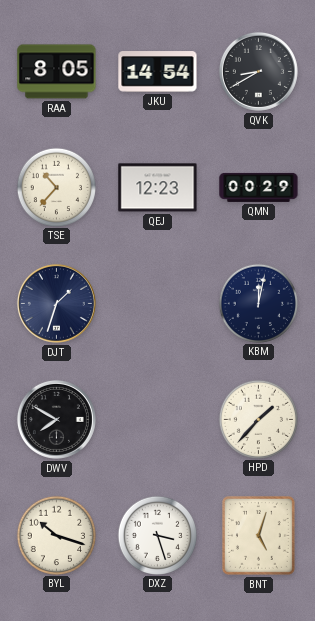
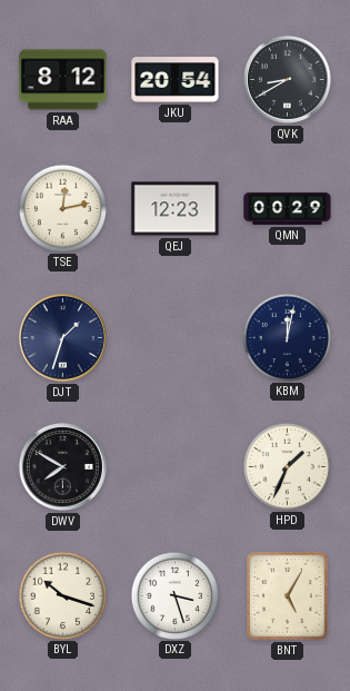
RAA: 8:05 -> 8:12 (63, 80)
JKU: 14:54 -> 20:54 (176, 80)
TSE: 10:37 -> 12:13 (62, 208)
HPD: 1:37 -> 1:34 (287, 466)
BNT: 5:03 -> 5:05 (287, 595)
